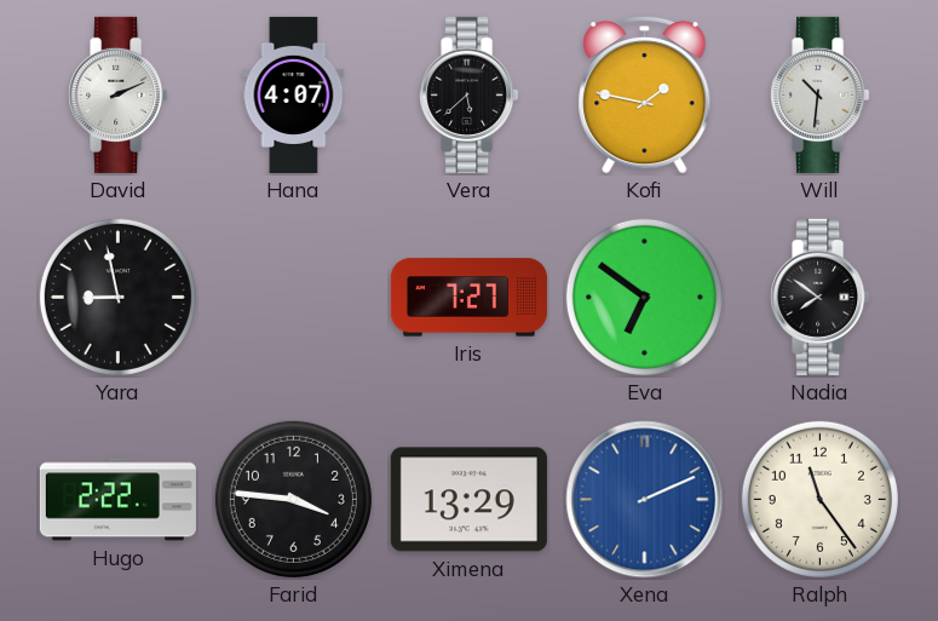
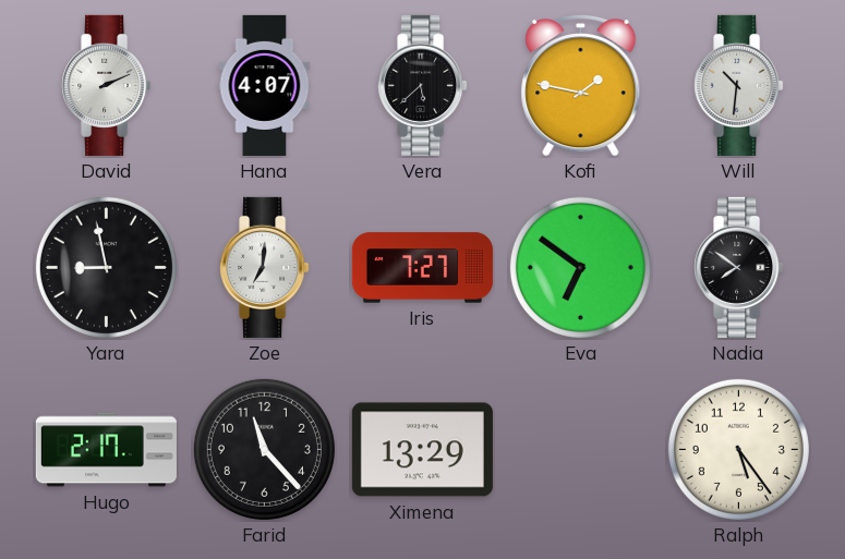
Zoe: none -> 7:01 (265, 267)
Hugo: 2:22 -> 2:17 (106, 450)
Farid: 3:46 -> 11:23 (264, 449)
Xena: 2:11 -> none (645, 500)
Ralph: 11:24 -> 5:24 (738, 449)
